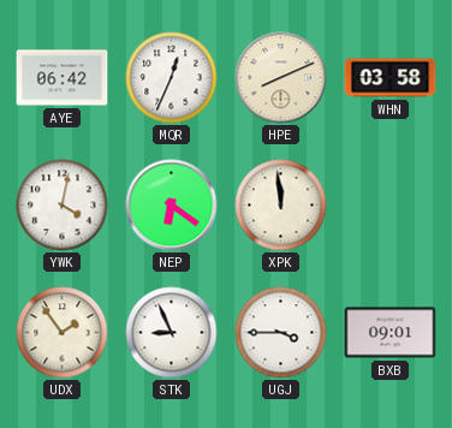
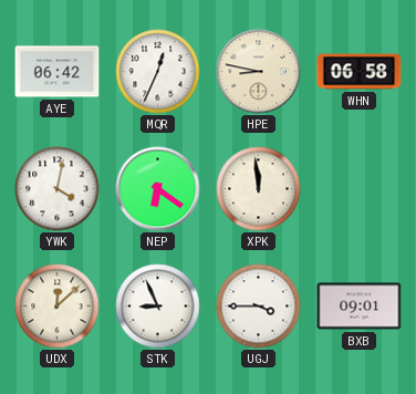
HPE: 8:11 -> 8:47 (259, 72)
WHN: 03:58 -> 06:58 (360, 72)
UDX: 1:54 -> 12:08 (58, 307)
